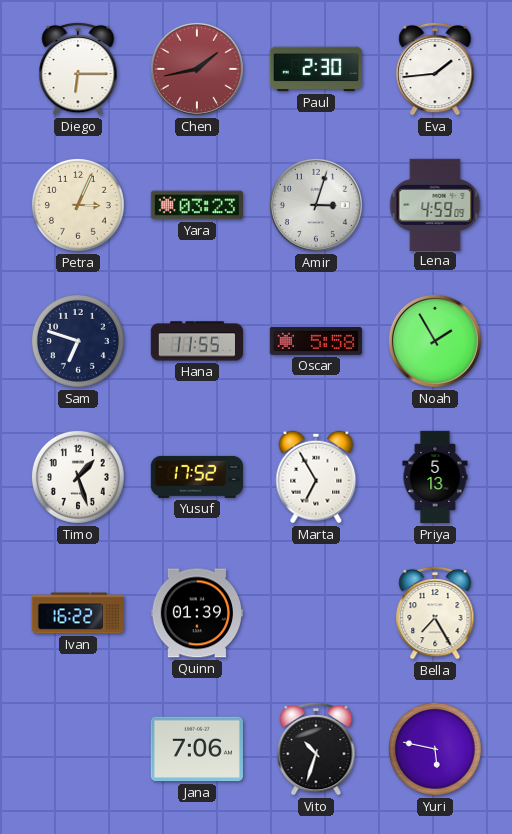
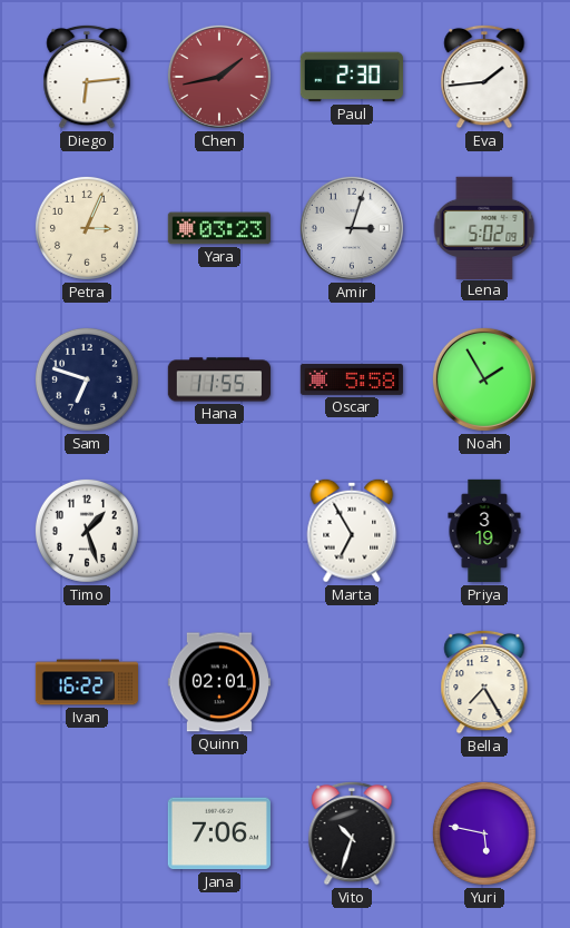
Diego: 6:15 -> 6:14 (87, 77)
Lena: 4:59 -> 5:02 (484, 227)
Yusuf: 17:52 -> none (196, 477)
Priya: 5:13 -> 3:19 (484, 531)
Quinn: 01:39 -> 02:01 (218, 682)
